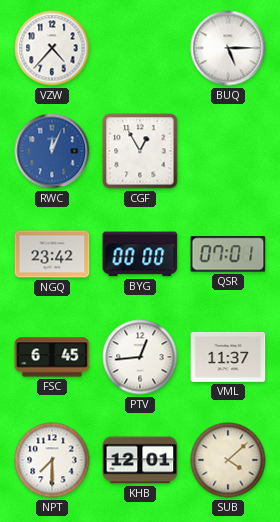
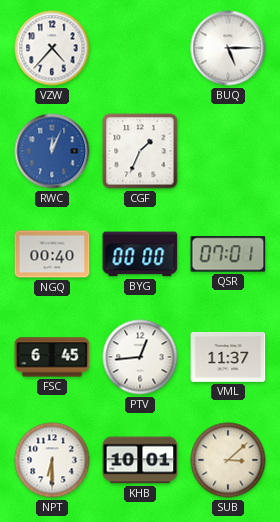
CGF: 12:55 -> 1:34 (140, 151)
NGQ: 23:42 -> 00:40 (52, 254)
NPT: 7:30 -> 6:30 (52, 460)
KHB: 12:01 -> 10:01 (140, 460)
SUB: 4:08 -> 3:08 (228, 460)
